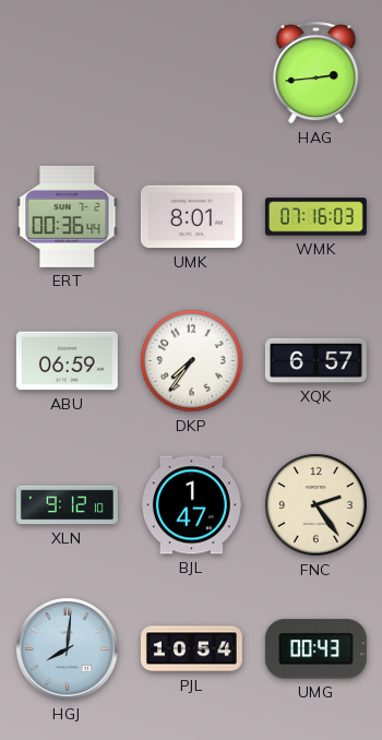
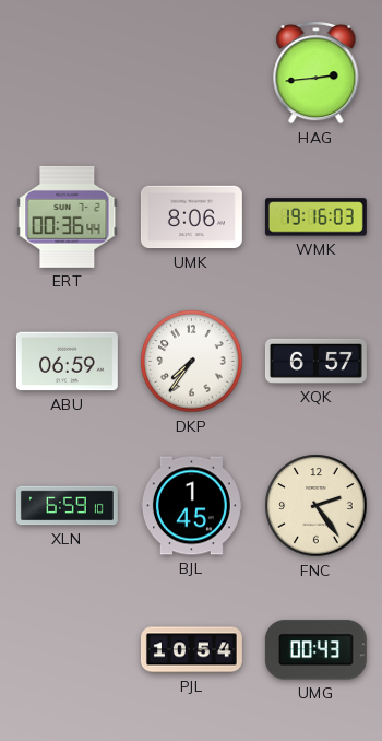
UMK: 8:01 -> 8:06 (191, 217)
WMK: 07:16 -> 19:16 (315, 217)
XLN: 9:12 -> 6:59 (67, 506)
BJL: 1:47 -> 1:45 (191, 506)
HGJ: 8:01 -> none (68, 649)
